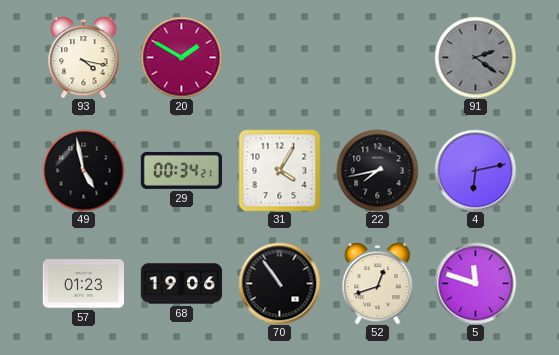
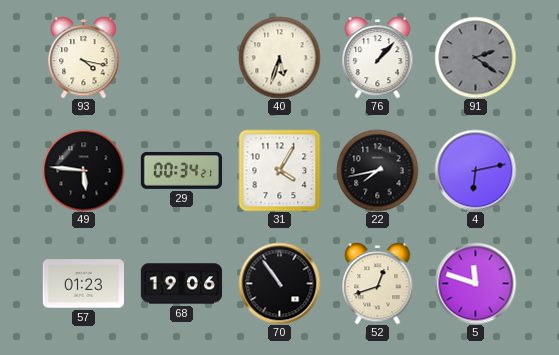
20: 1:50 -> none (181, 57)
40: none -> 5:33 (279, 57)
76: none -> 1:07 (378, 57)
49: 4:58 -> 5:46 (83, 170)
